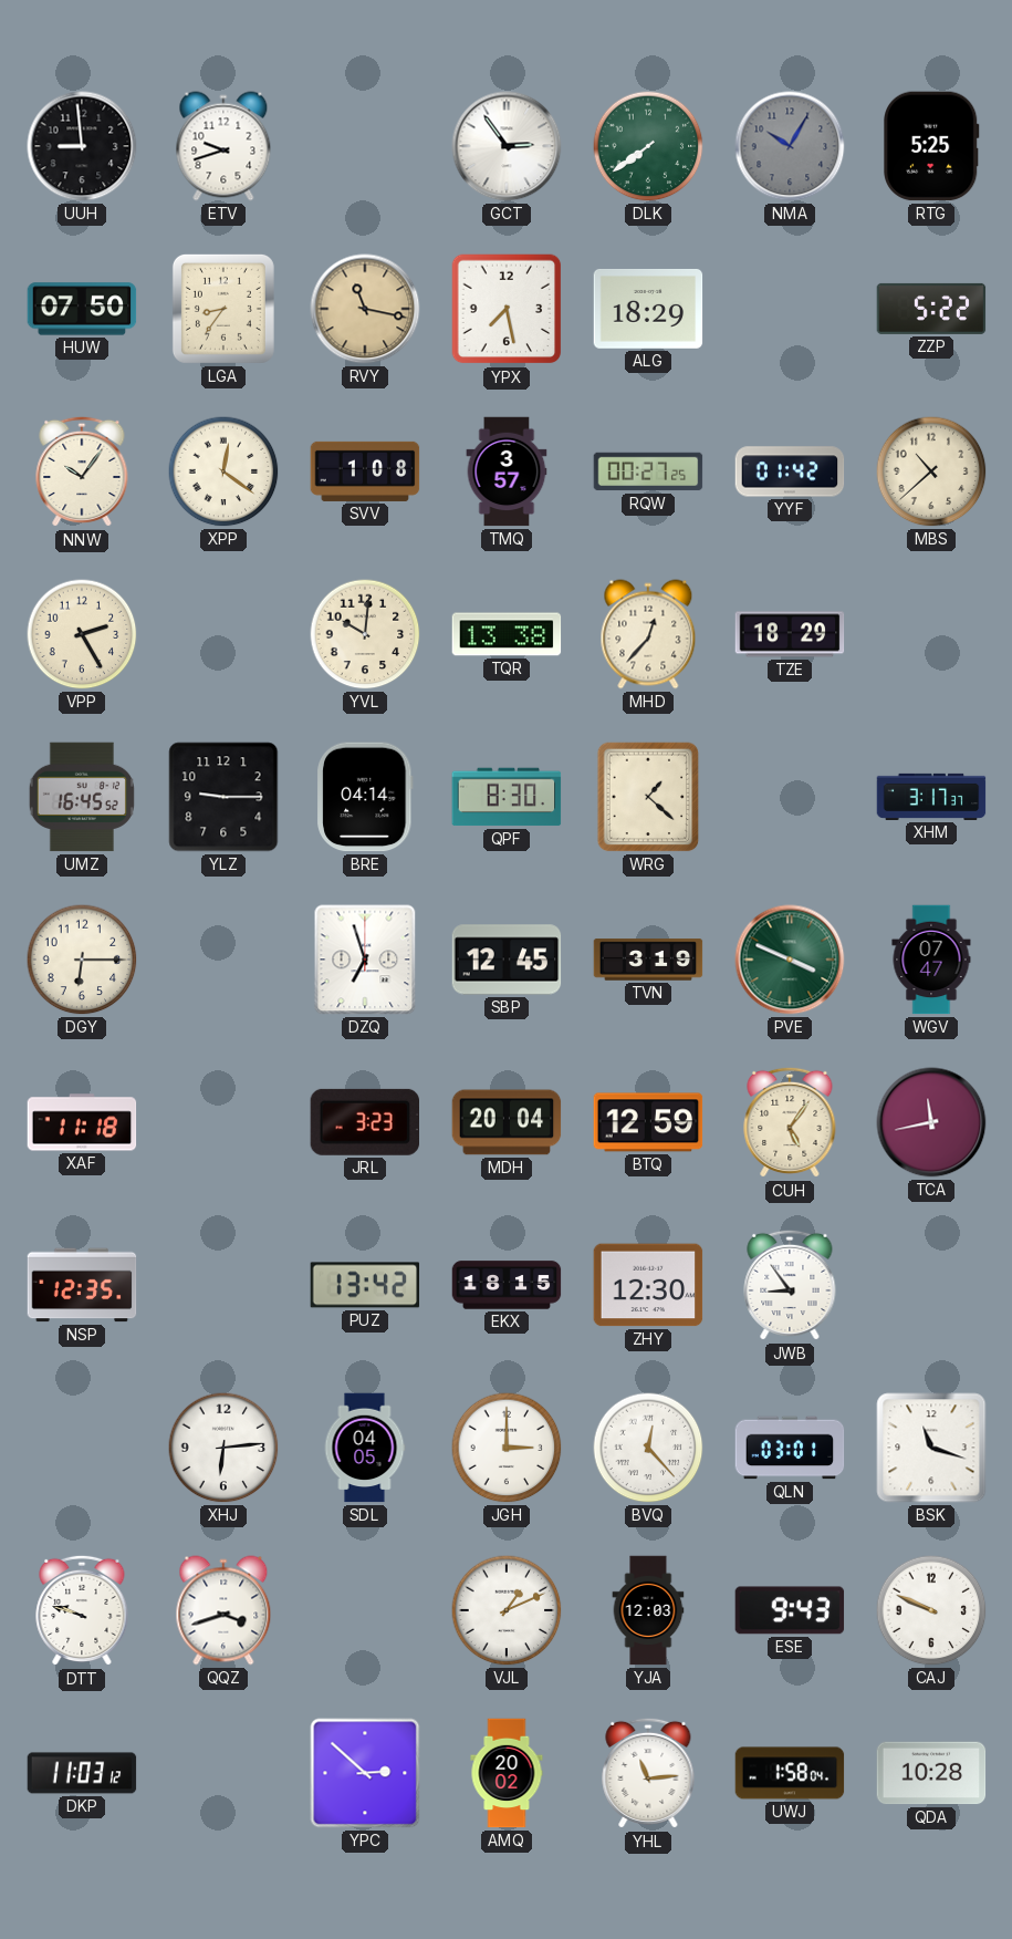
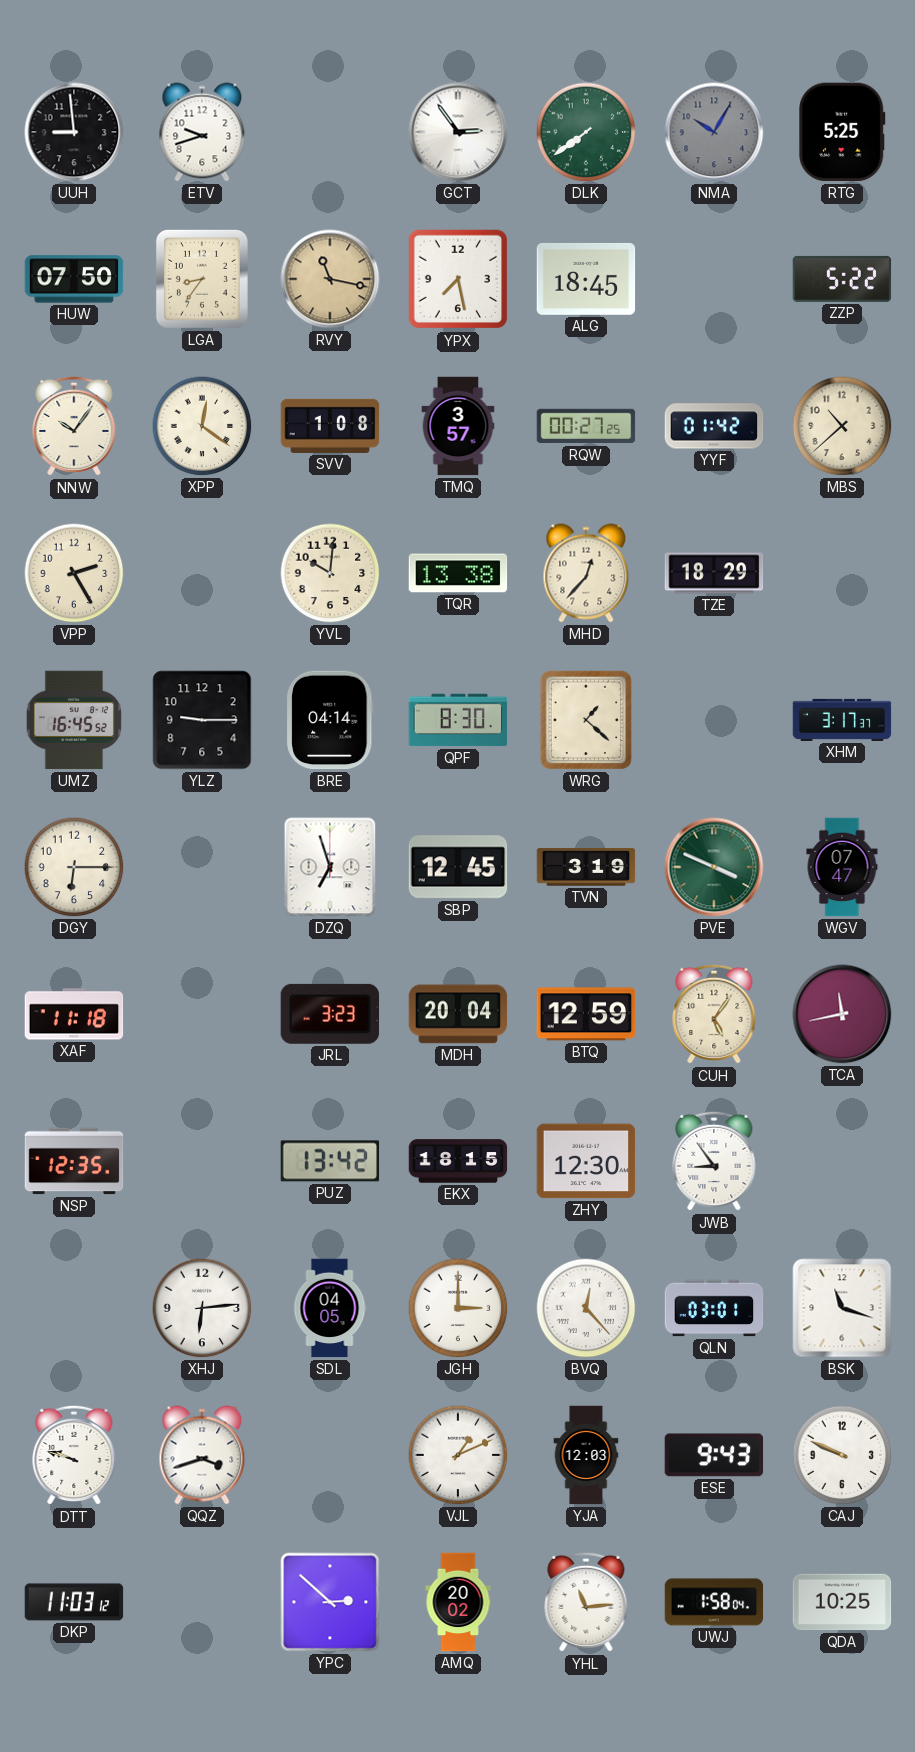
ALG: 18:29 -> 18:45 (586, 279)
QDA: 10:28 -> 10:25 (842, 1602)
